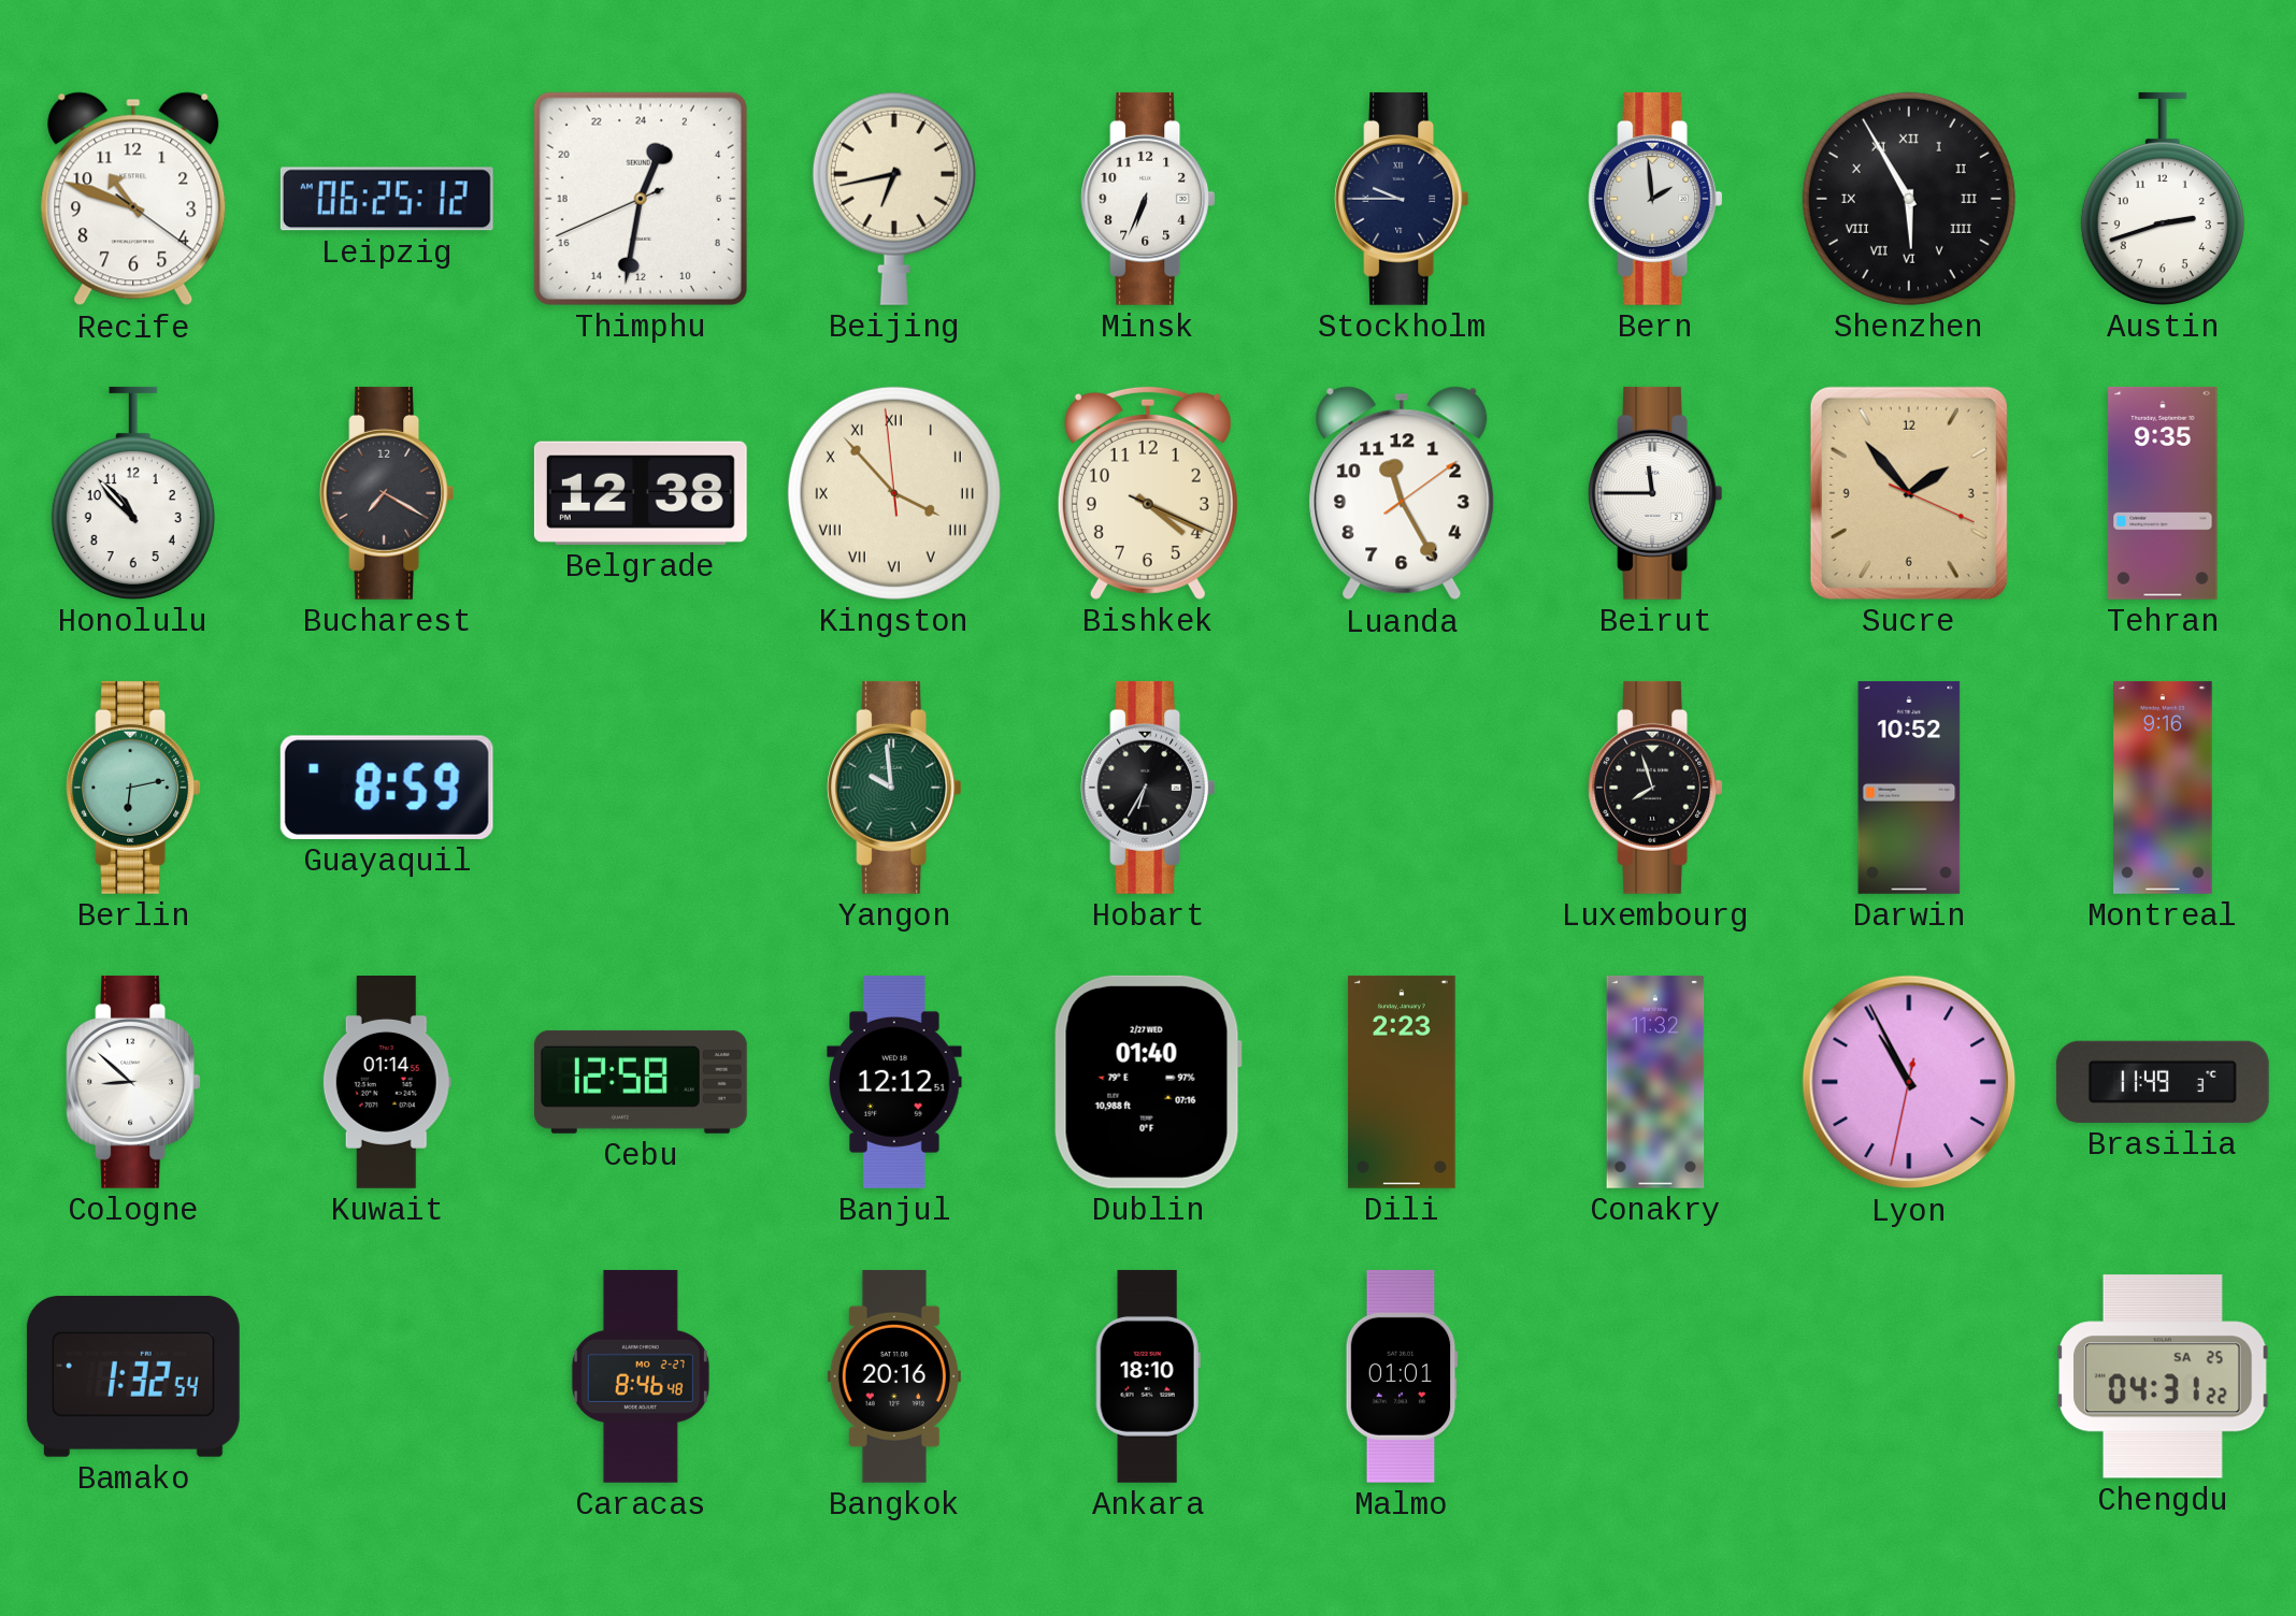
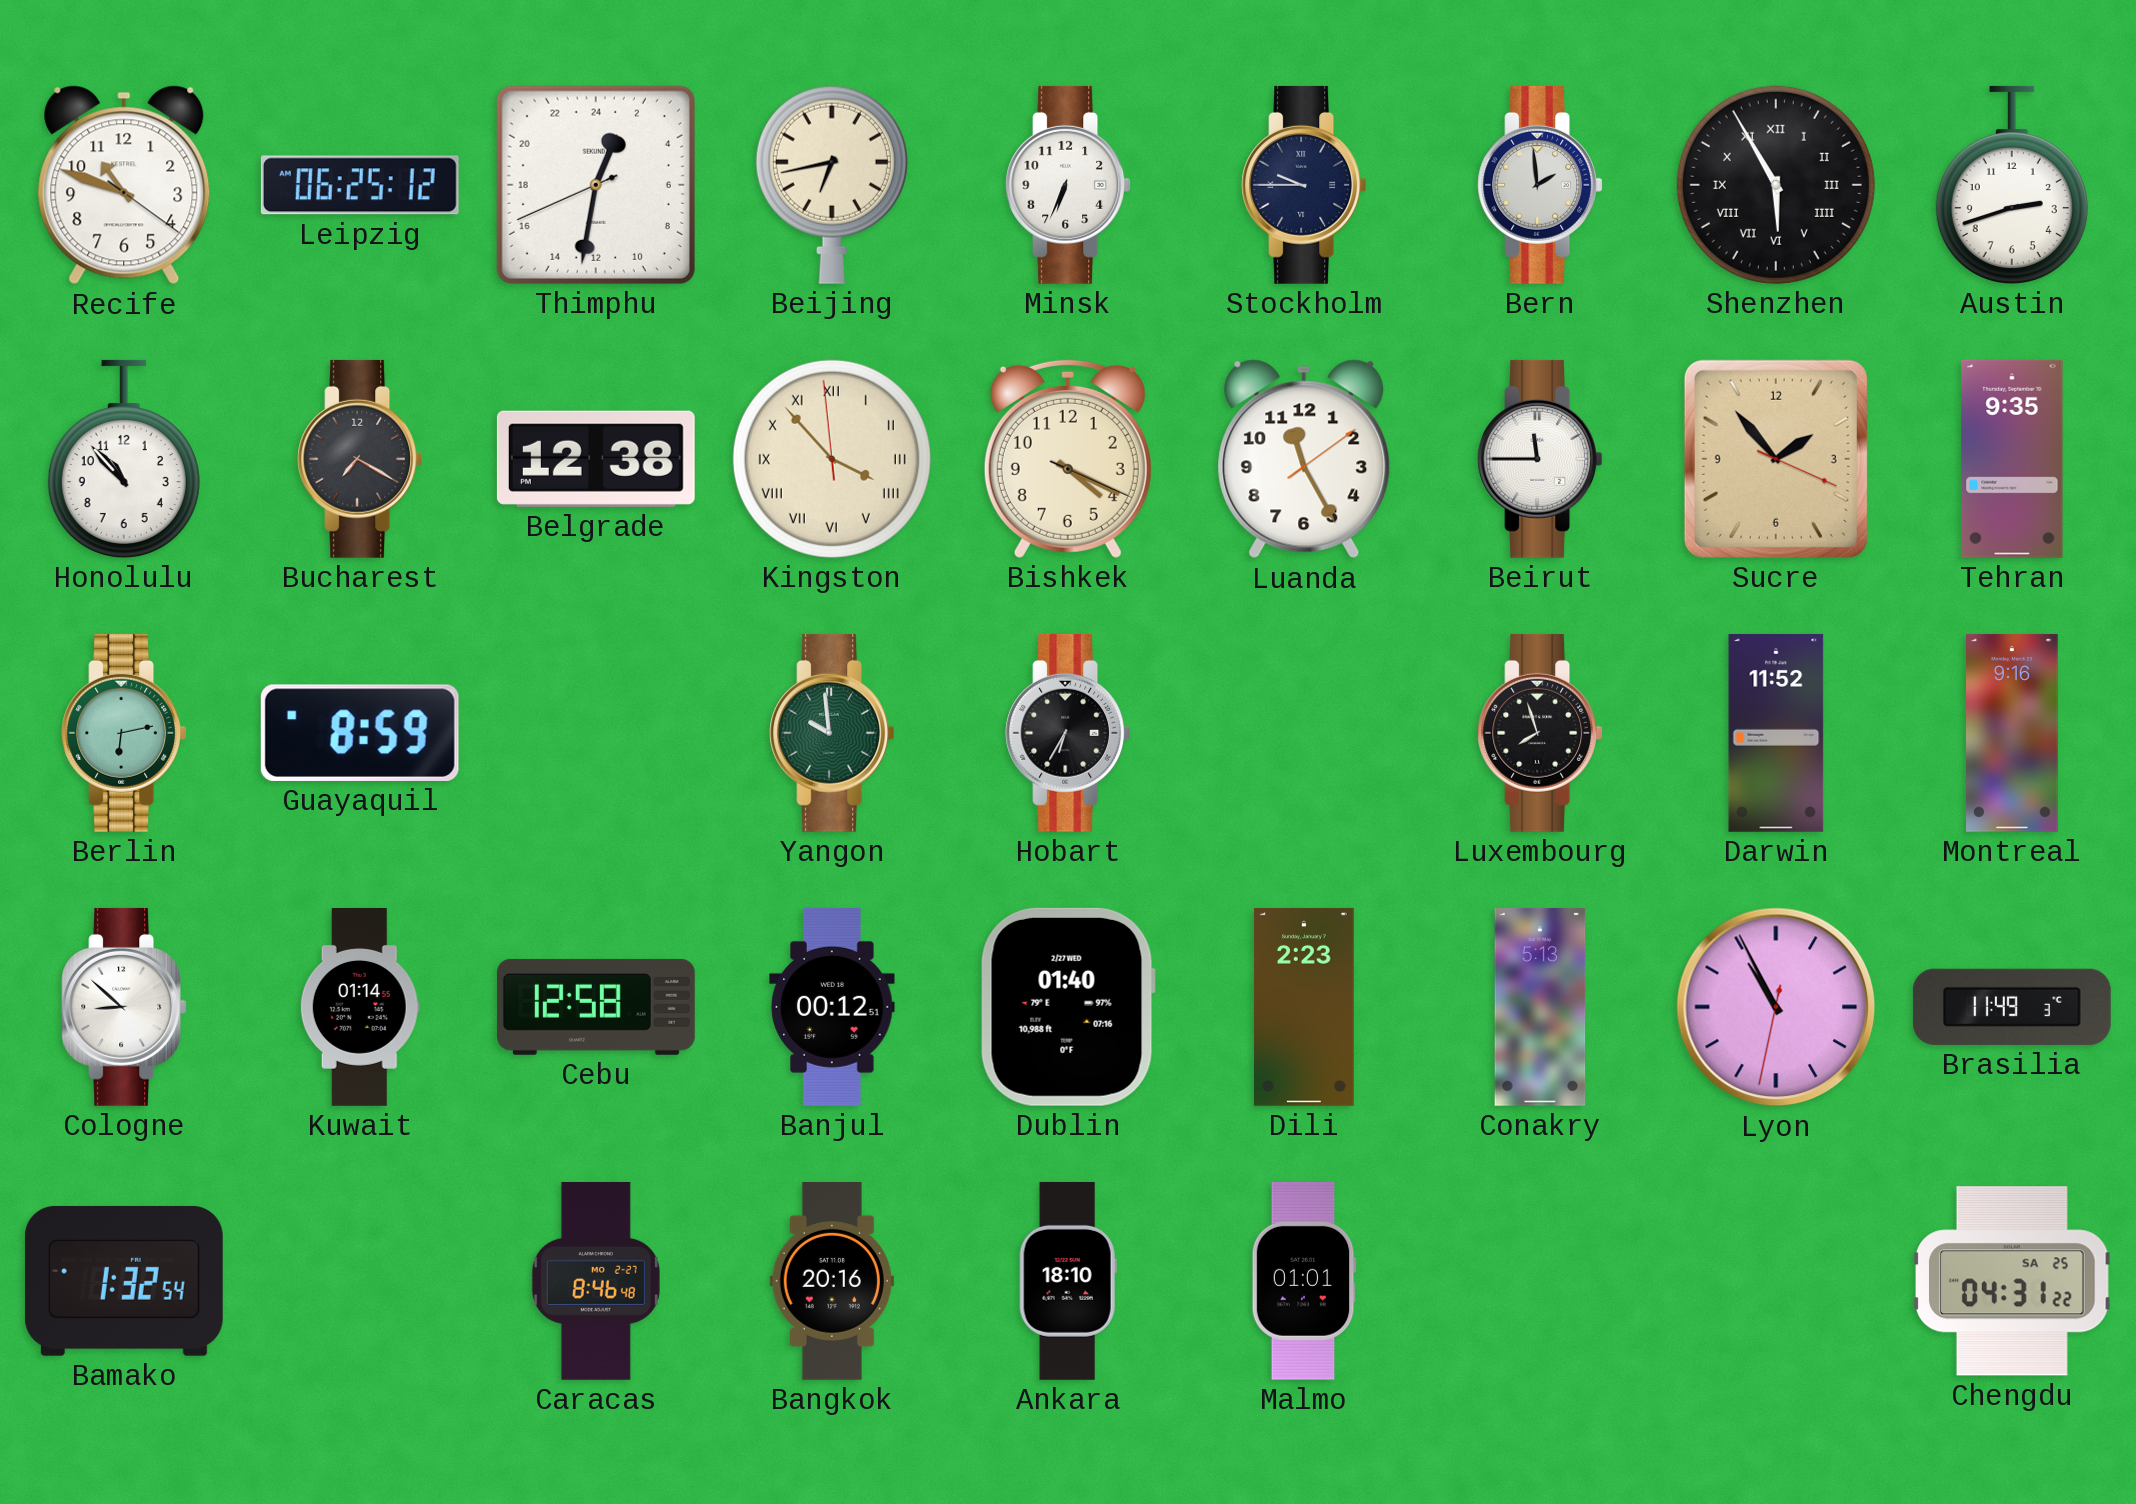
Darwin: 10:52 -> 11:52 (1776, 733)
Banjul: 12:12 -> 00:12 (832, 1007)
Conakry: 11:32 -> 5:13 (1540, 1007)
